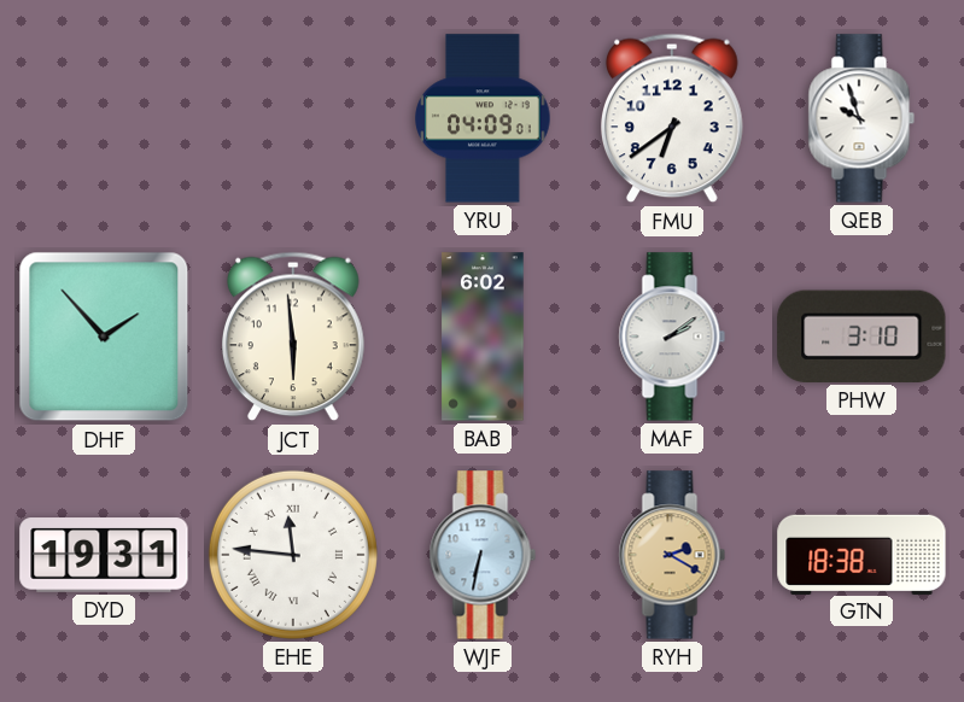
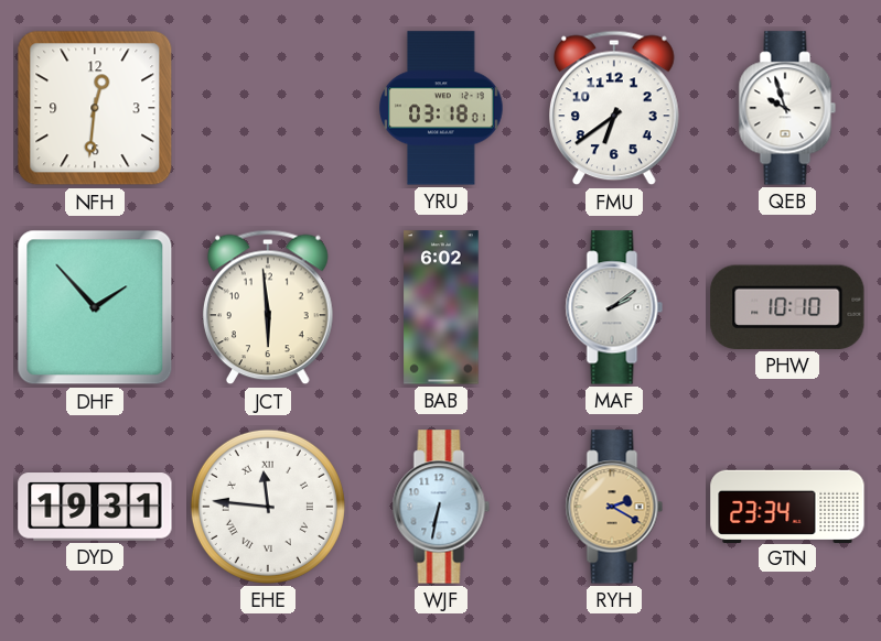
NFH: none -> 12:31 (95, 108)
YRU: 04:09 -> 03:18 (441, 108)
PHW: 3:10 -> 10:10 (787, 307)
GTN: 18:38 -> 23:34 (787, 506)
